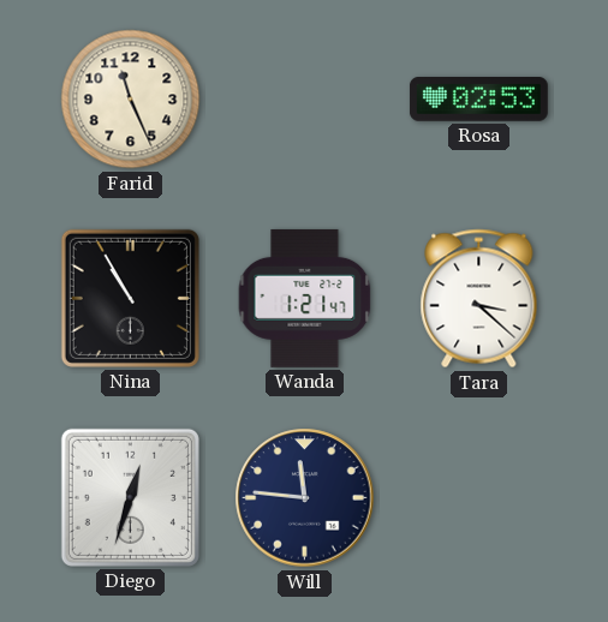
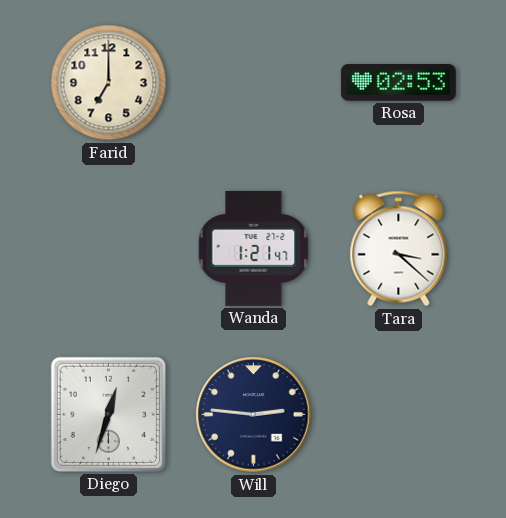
Farid: 11:26 -> 7:00 (109, 83)
Nina: 10:55 -> none (130, 298)
Will: 11:46 -> 2:46 (254, 415)
